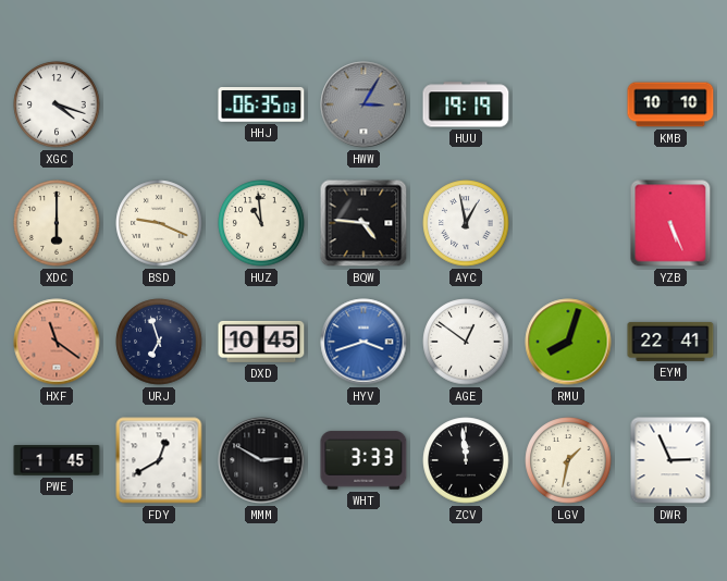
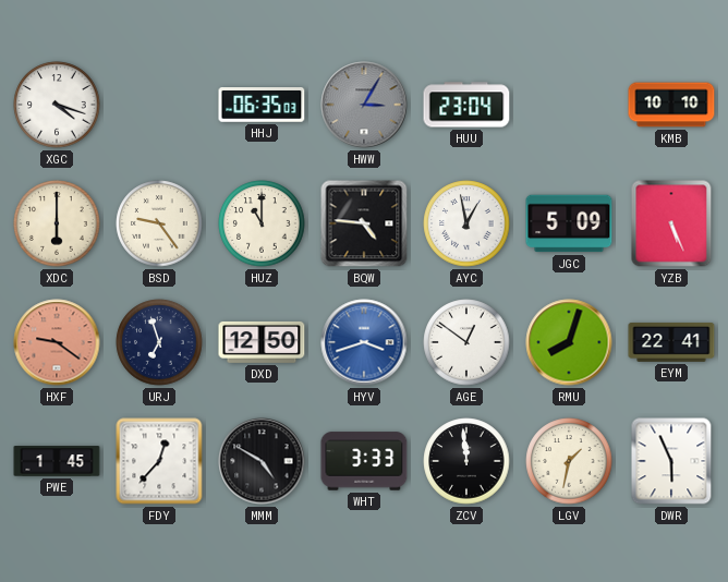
HUU: 19:19 -> 23:04 (466, 105)
BSD: 9:19 -> 9:24 (159, 223)
HUZ: 10:59 -> 11:00 (262, 223)
JGC: none -> 5:09 (569, 223)
HXF: 11:21 -> 9:21 (57, 342)
DXD: 10:45 -> 12:50 (262, 342)
FDY: 12:40 -> 12:37 (159, 461)
MMM: 2:50 -> 4:50 (262, 461)
DWR: 2:56 -> 5:56 (671, 461)
